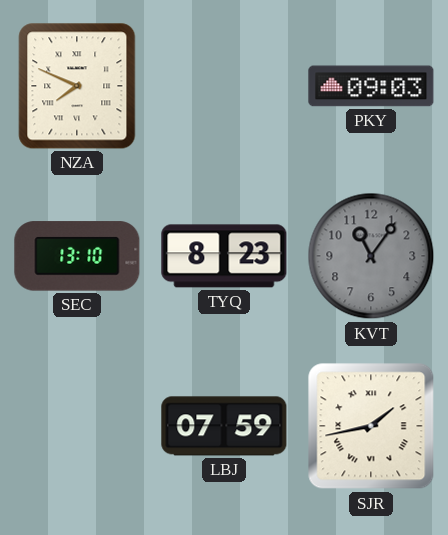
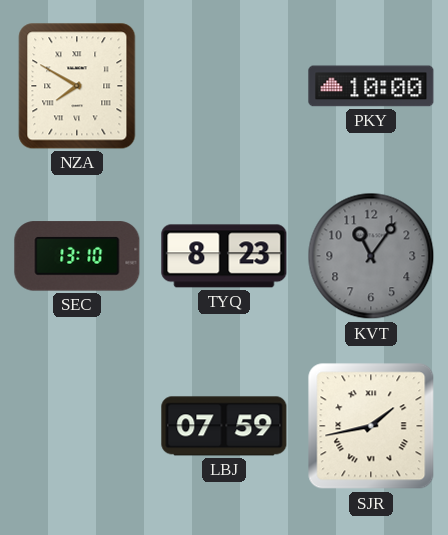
NZA: 7:49 -> 7:50 (77, 86)
PKY: 09:03 -> 10:00 (371, 86)
